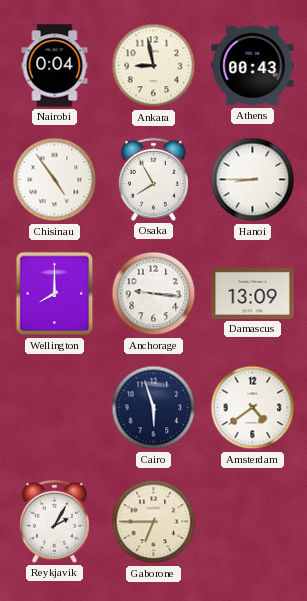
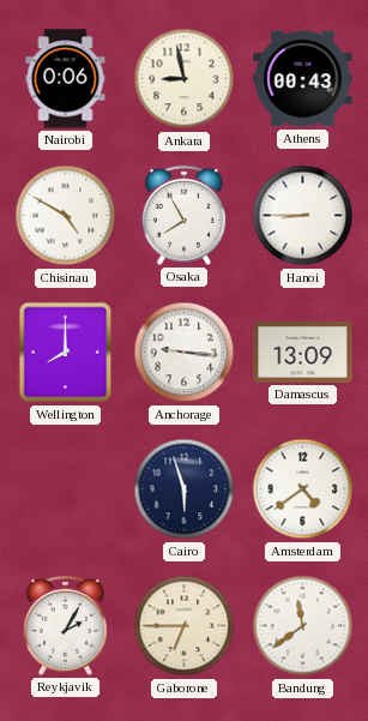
Nairobi: 0:04 -> 0:06 (66, 79)
Chisinau: 4:54 -> 4:50 (66, 216)
Bandung: none -> 11:39 (303, 626)
